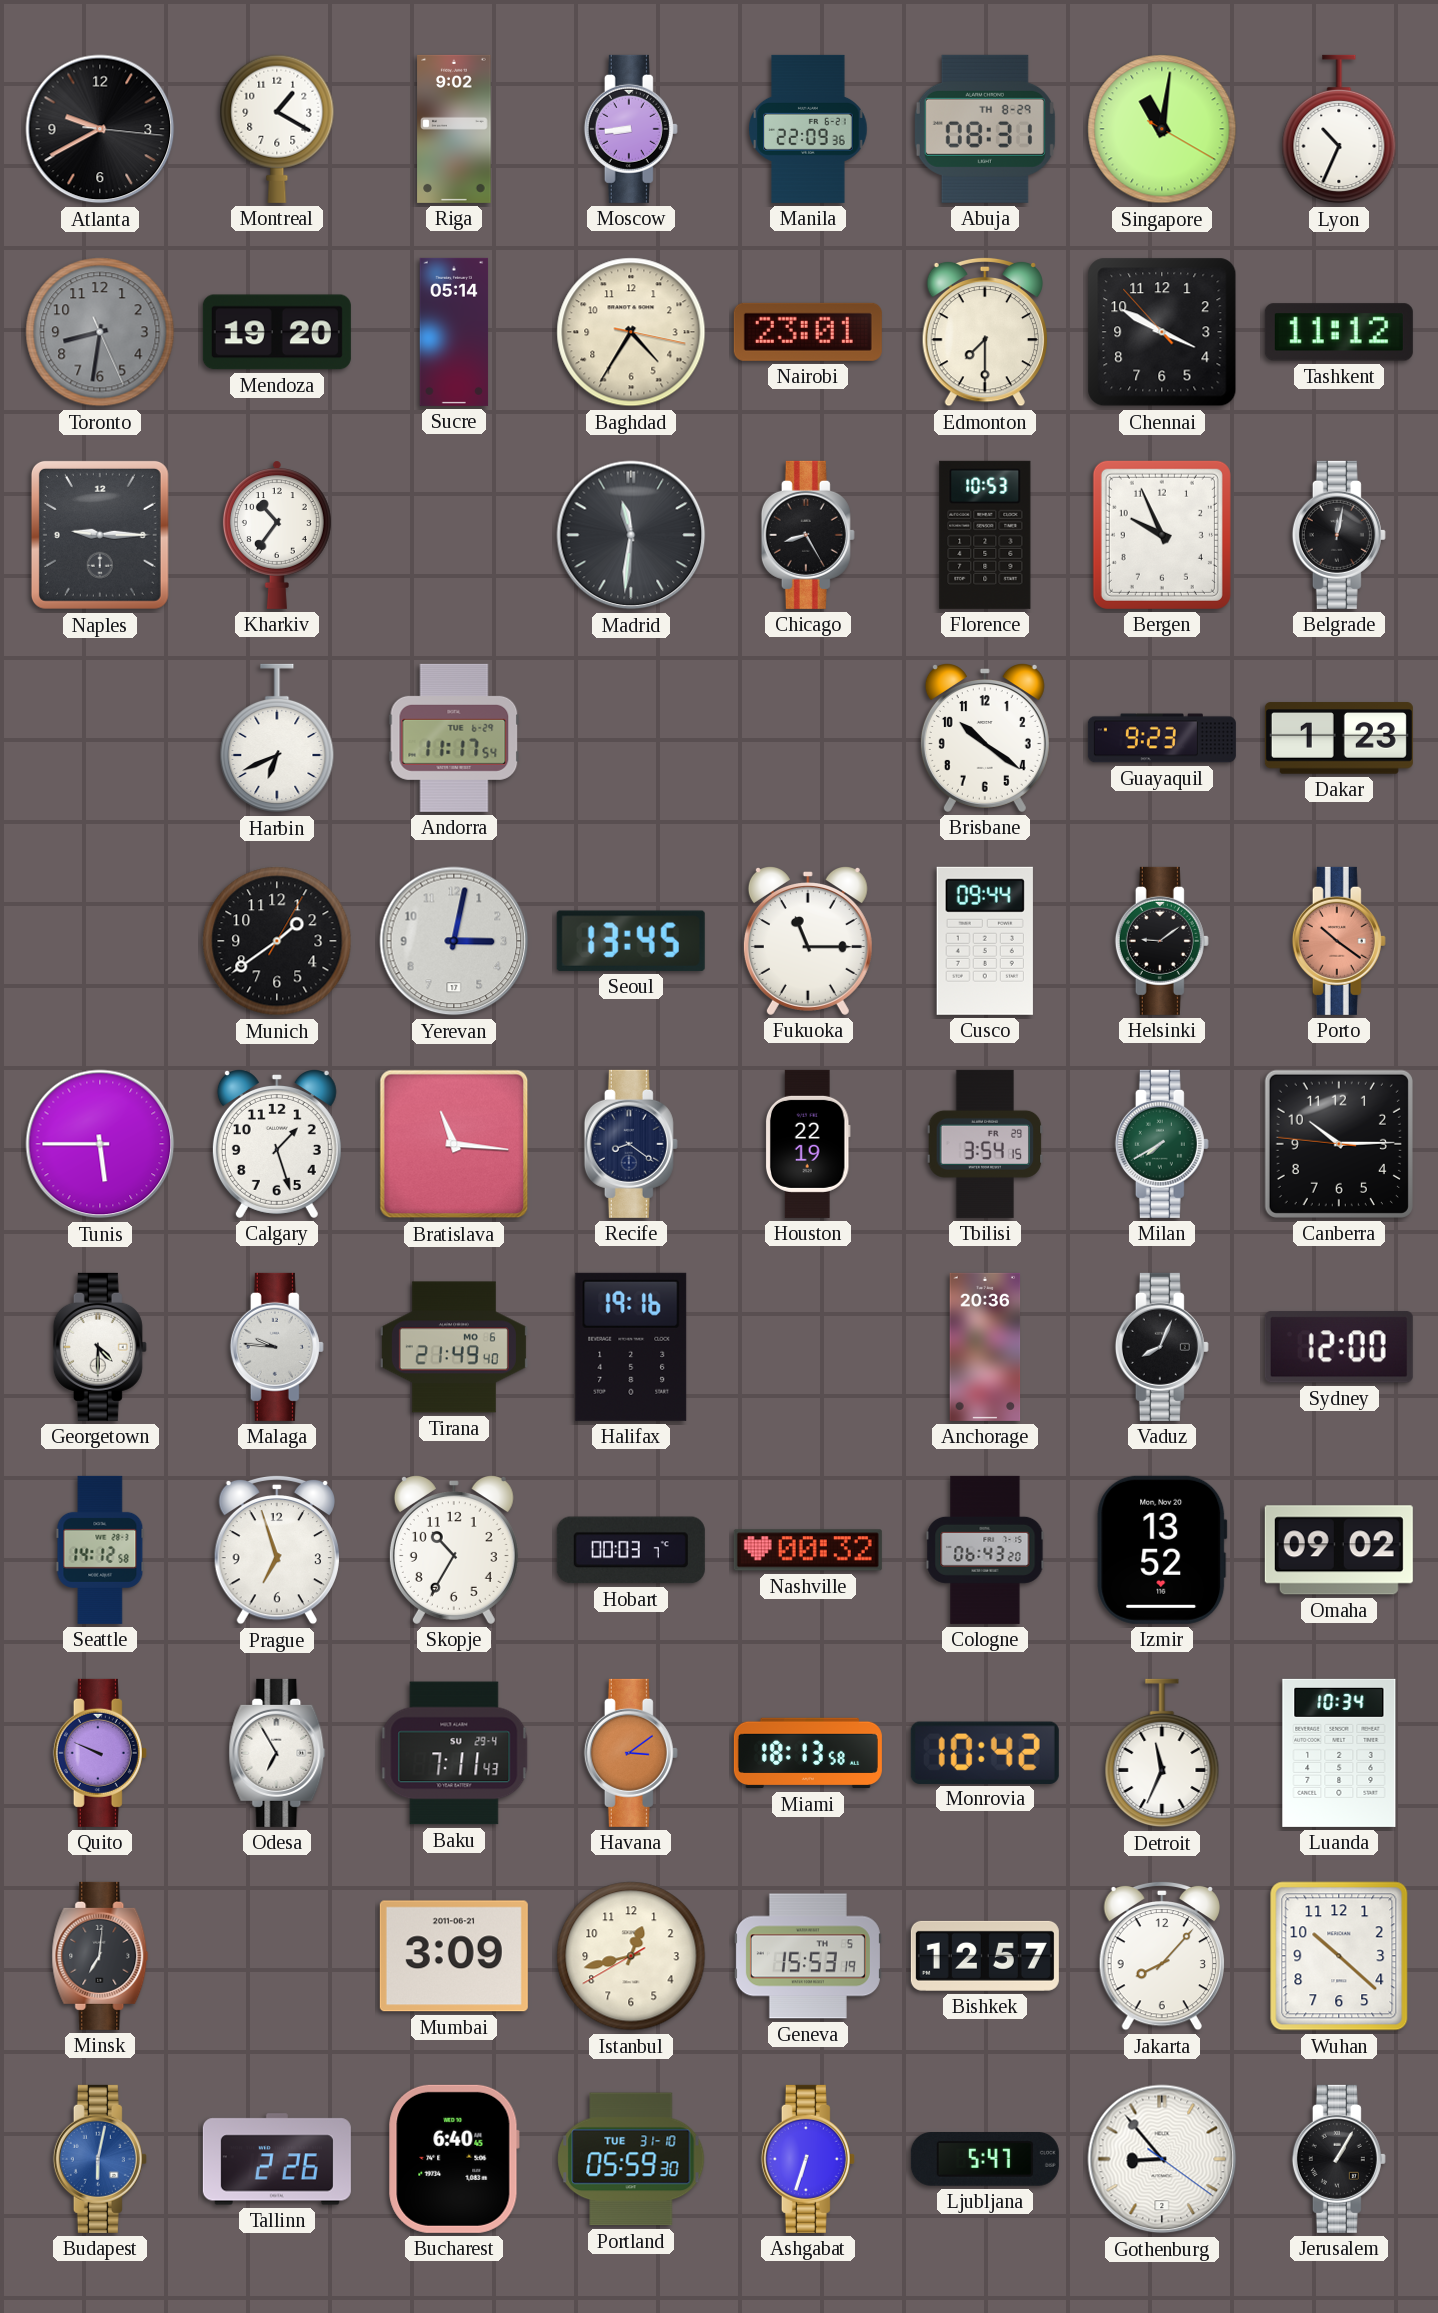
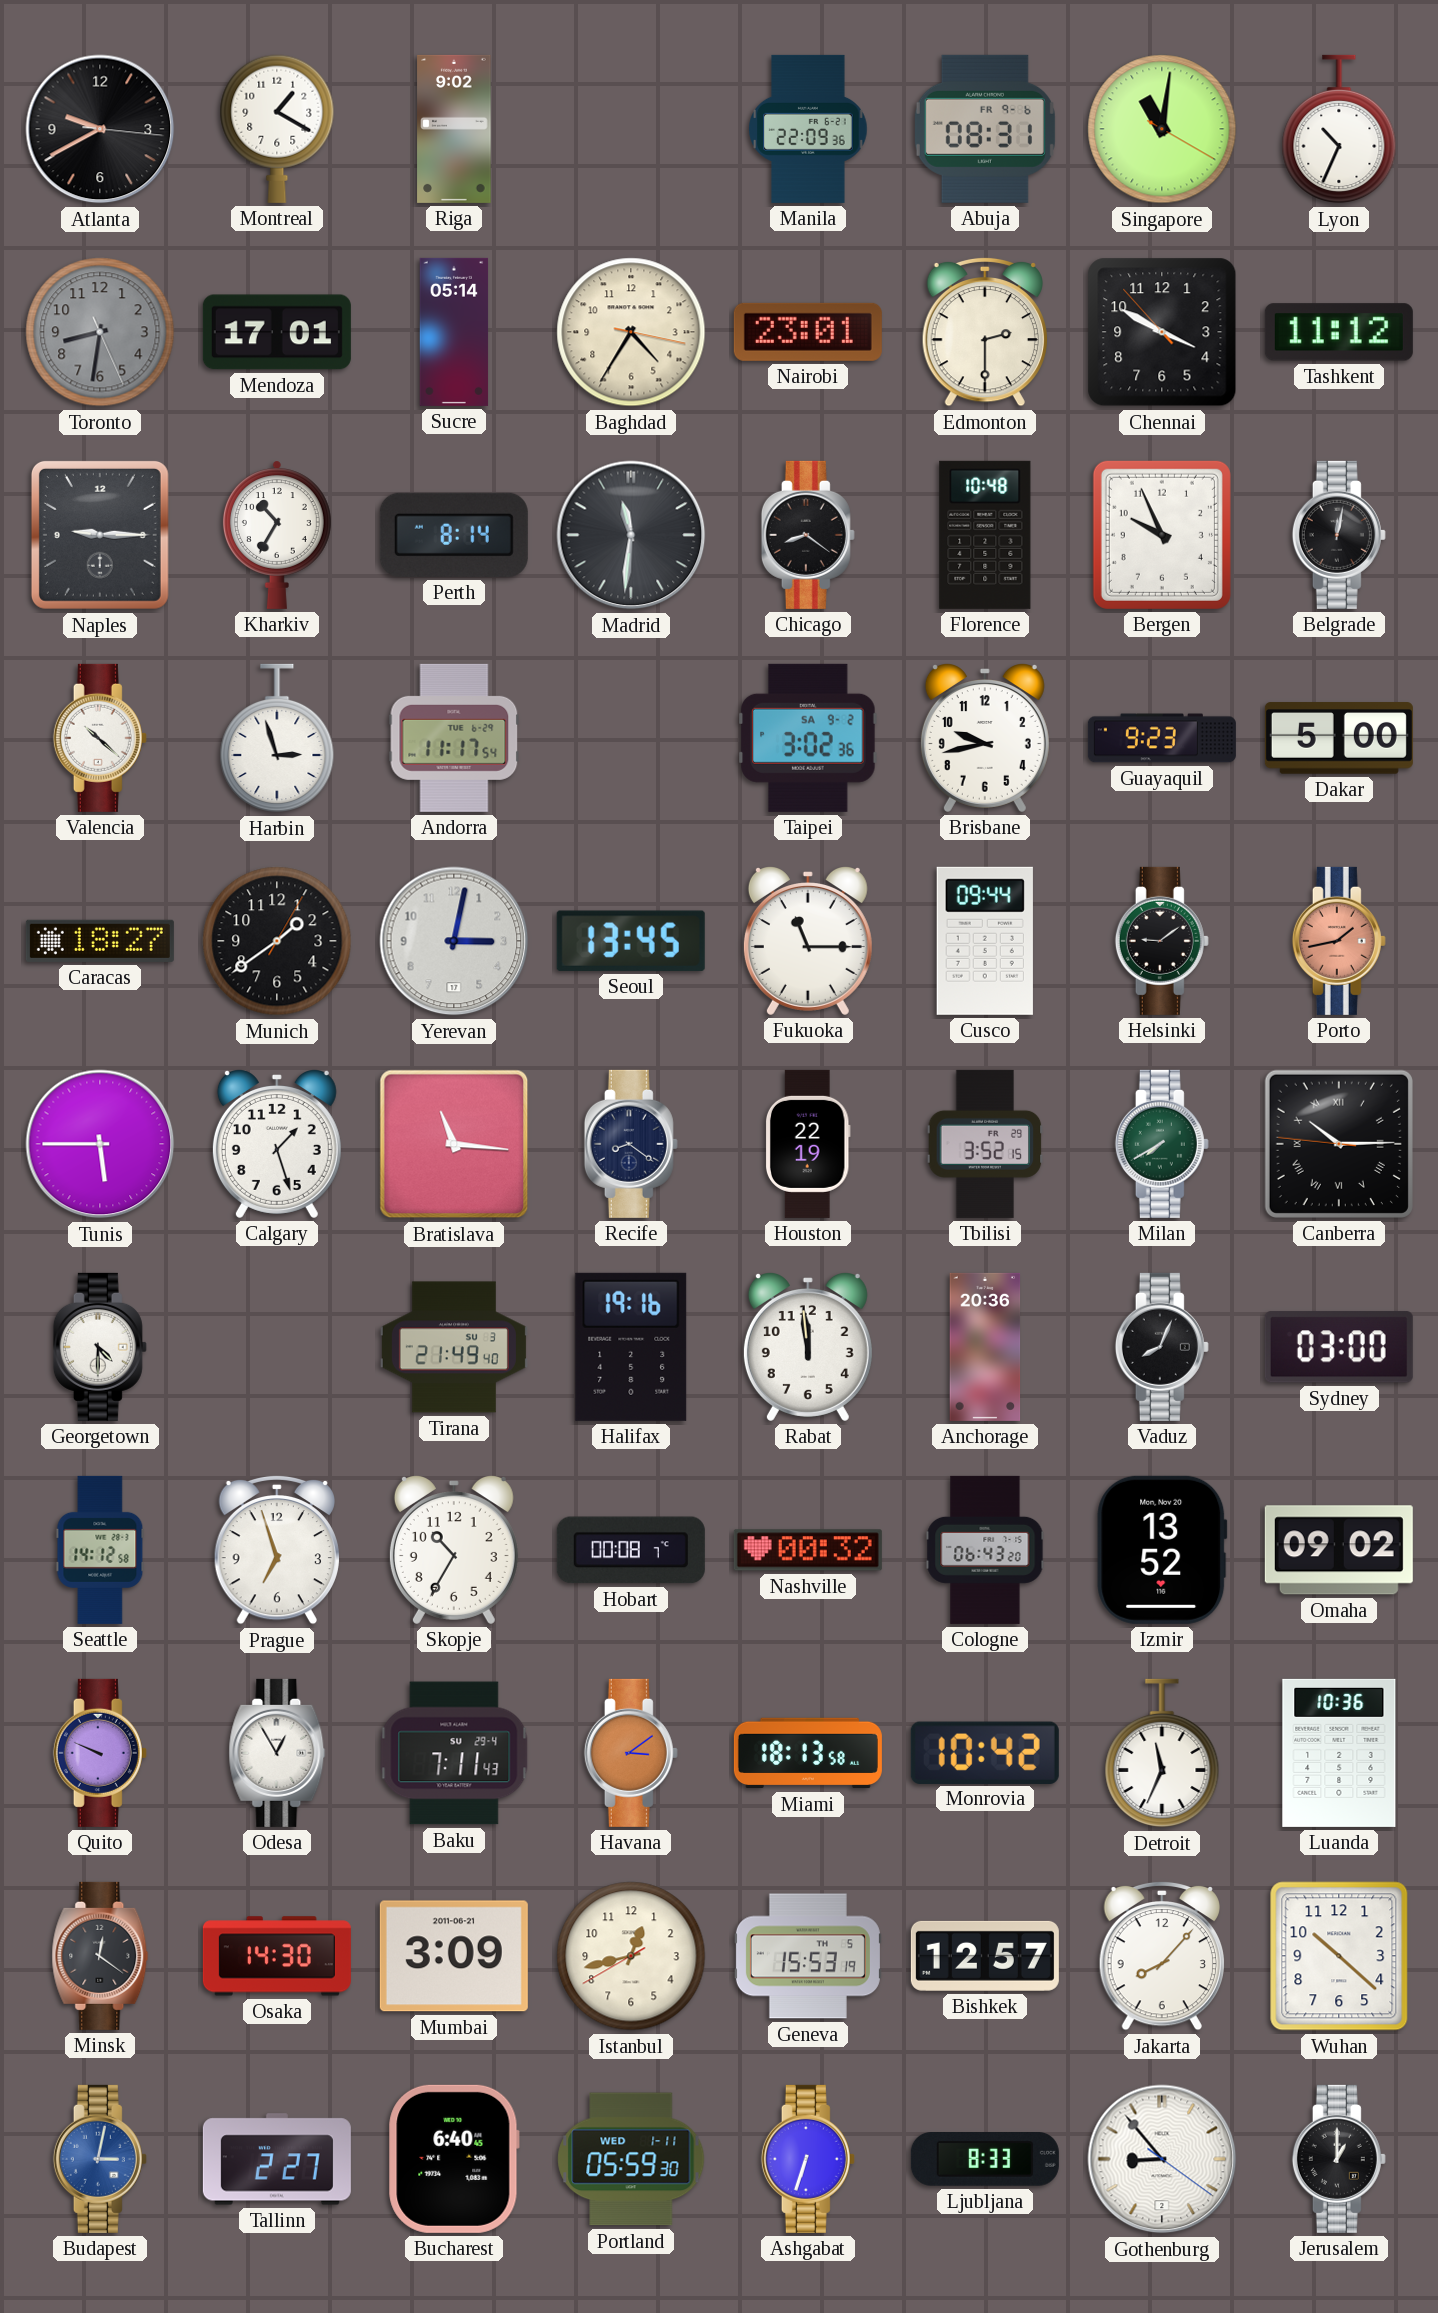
Moscow: 8:44 -> none (631, 129)
Abuja date: TH 8-29 -> FR 9-6 (985, 129)
Mendoza: 19:20 -> 17:01 (277, 332)
Edmonton: 7:30 -> 2:30 (985, 332)
Kharkiv: 10:36 -> 10:35 (277, 535)
Perth: none -> 8:14 (454, 535)
Chicago: 8:25 -> 8:21 (808, 535)
Florence: 10:53 -> 10:48 (985, 535)
Valencia: none -> 10:22 (100, 738)
Harbin: 6:41 -> 2:57 (277, 738)
Taipei: none -> 3:02 (808, 738)
Brisbane: 10:21 -> 9:43 (985, 738)
Dakar: 1:23 -> 5:00 (1339, 738)
Caracas: none -> 18:27 (100, 941)
Porto: 10:21 -> 1:43 (1339, 941)
Tbilisi: 3:54 -> 3:52 (985, 1144)
Canberra numerals: Arabic -> Roman (1339, 1144)
Malaga: 9:46 -> none (277, 1347)
Tirana date: MO 6 -> SU 3 (454, 1347)
Rabat: none -> 11:59 (808, 1347)
Sydney: 12:00 -> 03:00 (1339, 1347)
Hobart: 00:03 -> 00:08 (631, 1550)
Odesa: 6:55 -> 12:55 (277, 1753)
Luanda: 10:34 -> 10:36 (1339, 1753)
Minsk: 7:01 -> 12:21 (100, 1956)
Osaka: none -> 14:30 (277, 1956)
Budapest: 6:02 -> 3:02 (100, 2159)
Tallinn: 2:26 -> 2:27 (277, 2159)
Portland date: TUE 31-10 -> WED 1-11 (631, 2159)
Ljubljana: 5:47 -> 8:33 (985, 2160)
Jerusalem: 1:05 -> 1:00 (1339, 2159)
